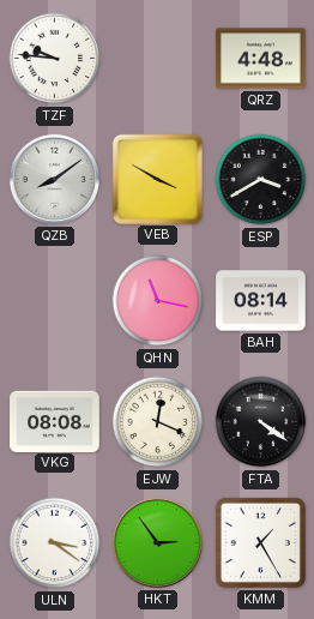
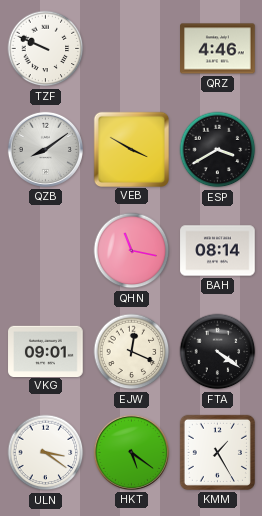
TZF: 9:46 -> 9:49 (46, 49)
QRZ: 4:48 -> 4:46 (218, 49)
VKG: 08:08 -> 09:01 (46, 351)
HKT: 2:54 -> 5:21 (131, 452)
